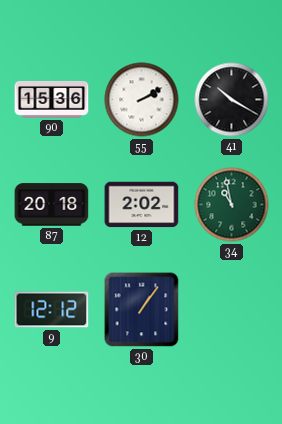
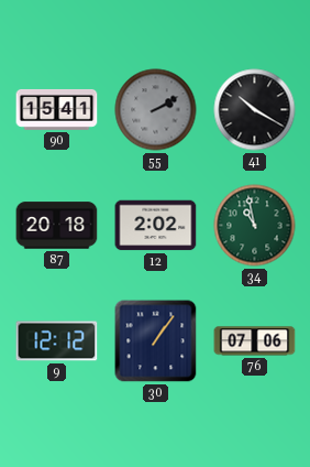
90: 15:36 -> 15:41 (57, 109)
55 dial: white -> grey (156, 110)
76: none -> 07:06 (255, 341)
